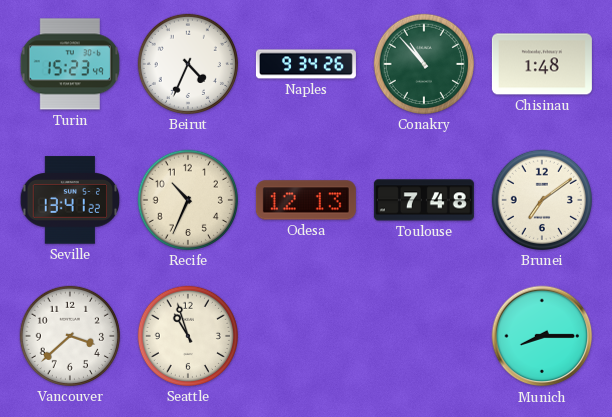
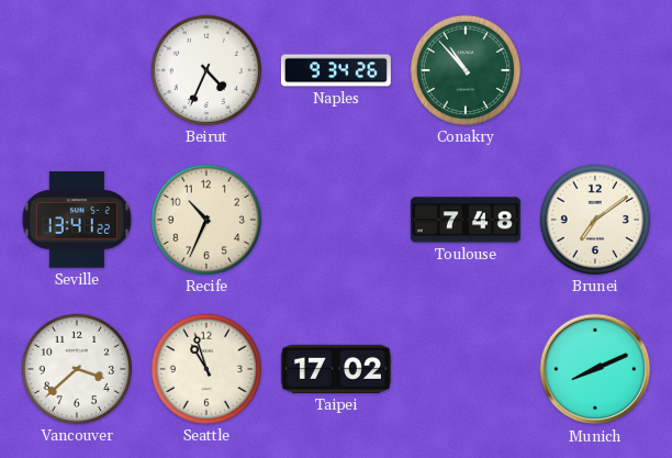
Turin: 15:23 -> none (69, 64)
Chisinau: 1:48 -> none (542, 64)
Odesa: 12:13 -> none (306, 200)
Taipei: none -> 17:02 (336, 369)
Munich: 8:15 -> 8:11 (595, 369)
